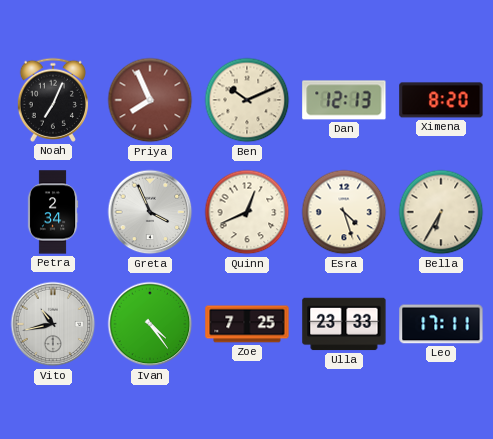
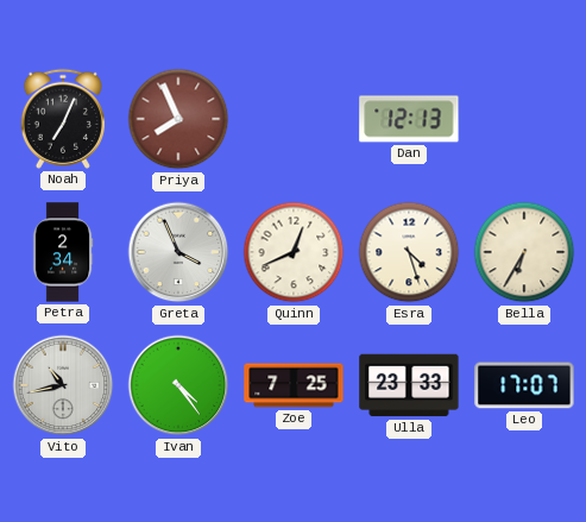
Ben: 10:11 -> none (247, 100)
Ximena: 8:20 -> none (441, 100)
Leo: 17:11 -> 17:07 (524, 385)
